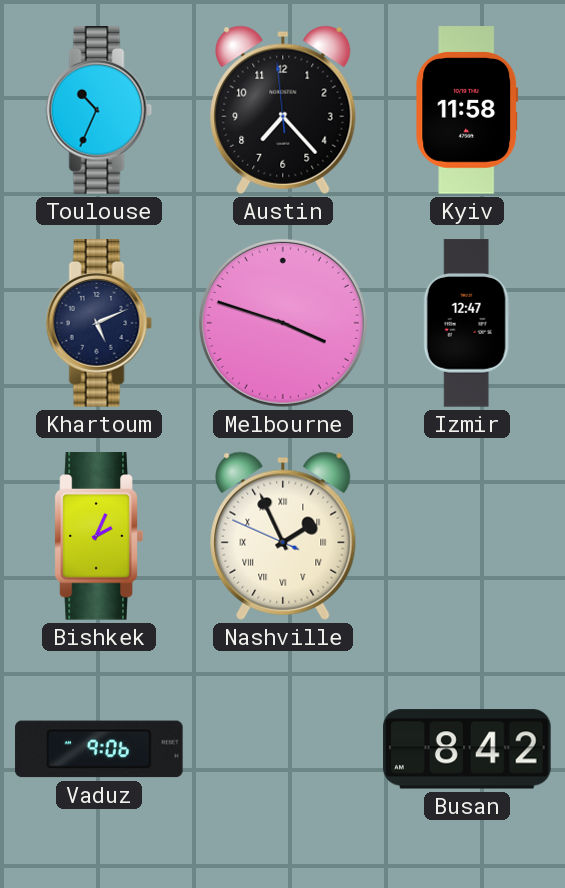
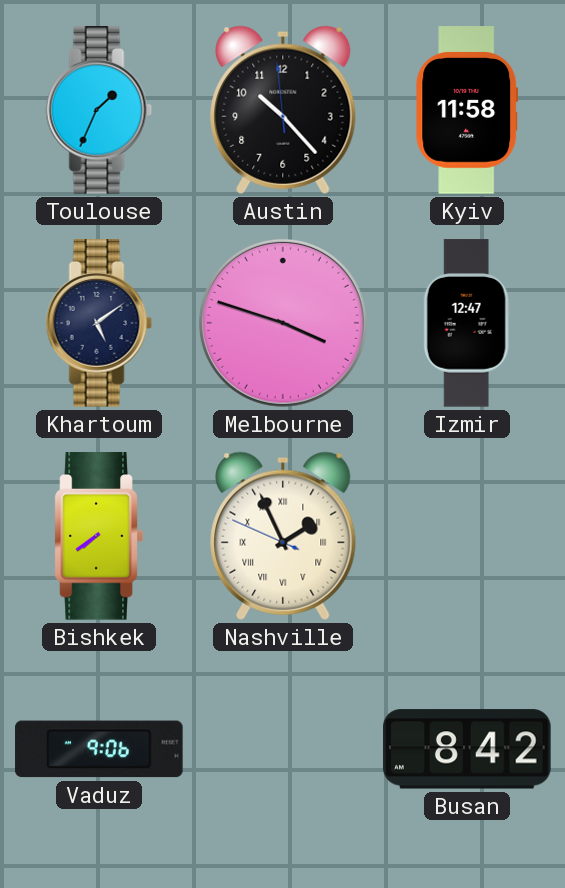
Toulouse: 10:34 -> 1:34 (99, 110)
Austin: 7:22 -> 10:22 (283, 110)
Khartoum: 5:11 -> 5:09 (99, 323)
Bishkek: 2:04 -> 7:39 (99, 536)
